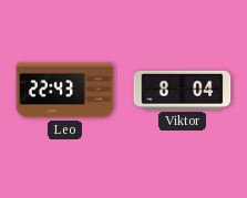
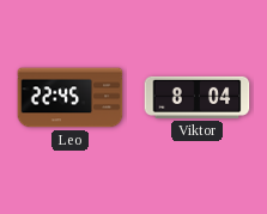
Leo: 22:43 -> 22:45 (71, 98)
